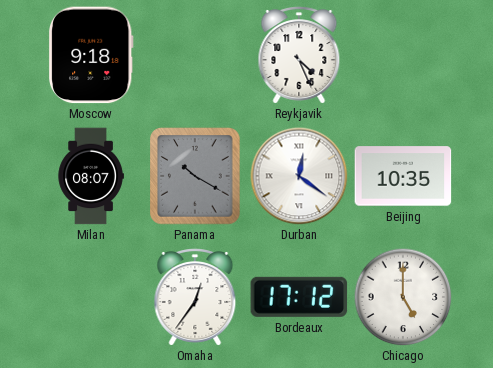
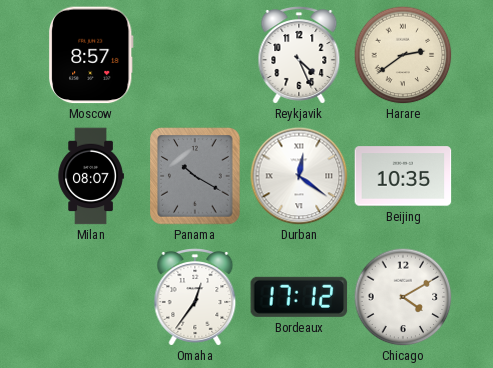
Moscow: 9:18 -> 8:57 (92, 55)
Harare: none -> 2:39 (403, 55)
Chicago: 5:00 -> 4:10 (403, 297)
